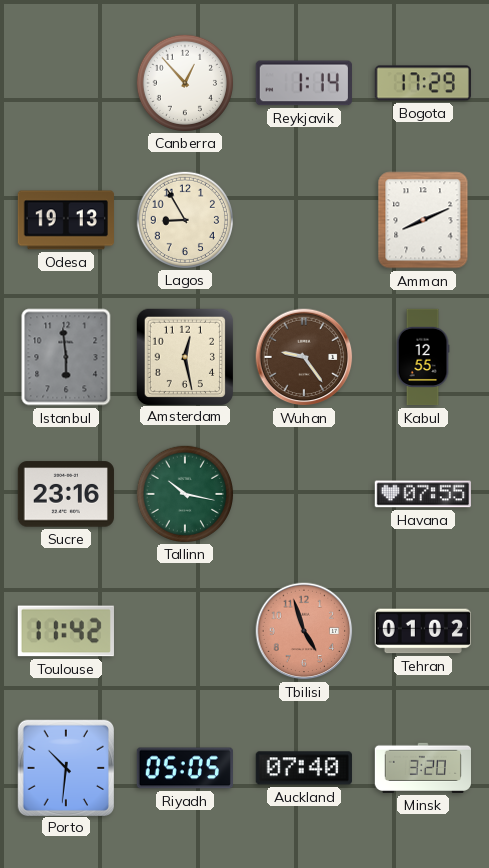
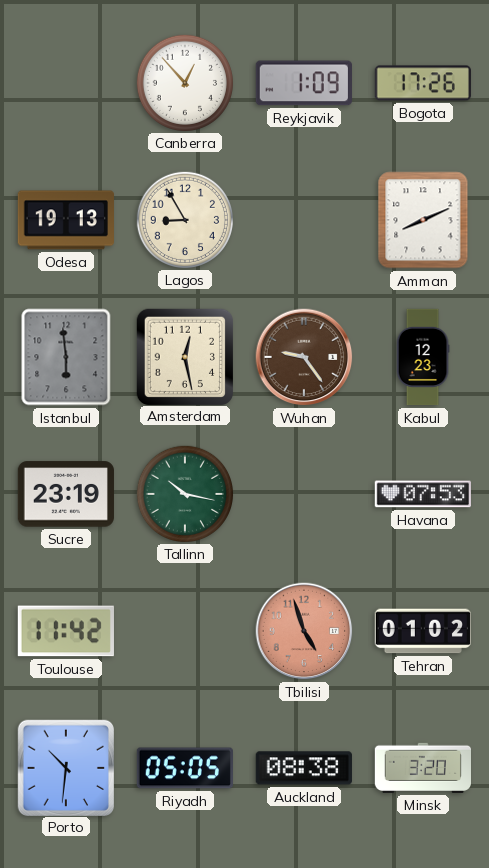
Reykjavik: 1:14 -> 1:09 (304, 83)
Bogota: 17:29 -> 17:26 (423, 83)
Kabul: 12:55 -> 12:23 (423, 357)
Sucre: 23:16 -> 23:19 (65, 494)
Havana: 07:55 -> 07:53 (423, 494)
Auckland: 07:40 -> 08:38 (304, 768)
